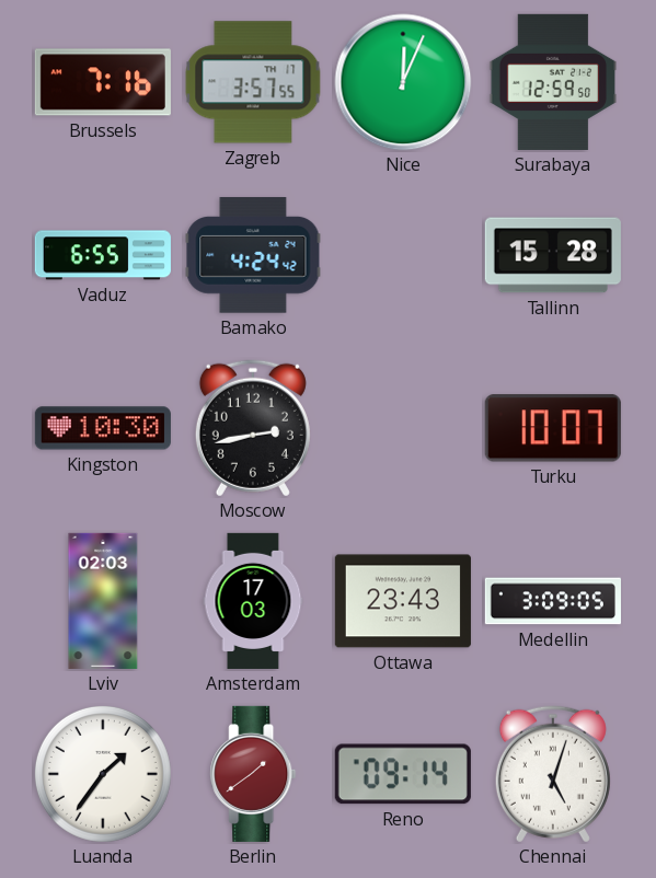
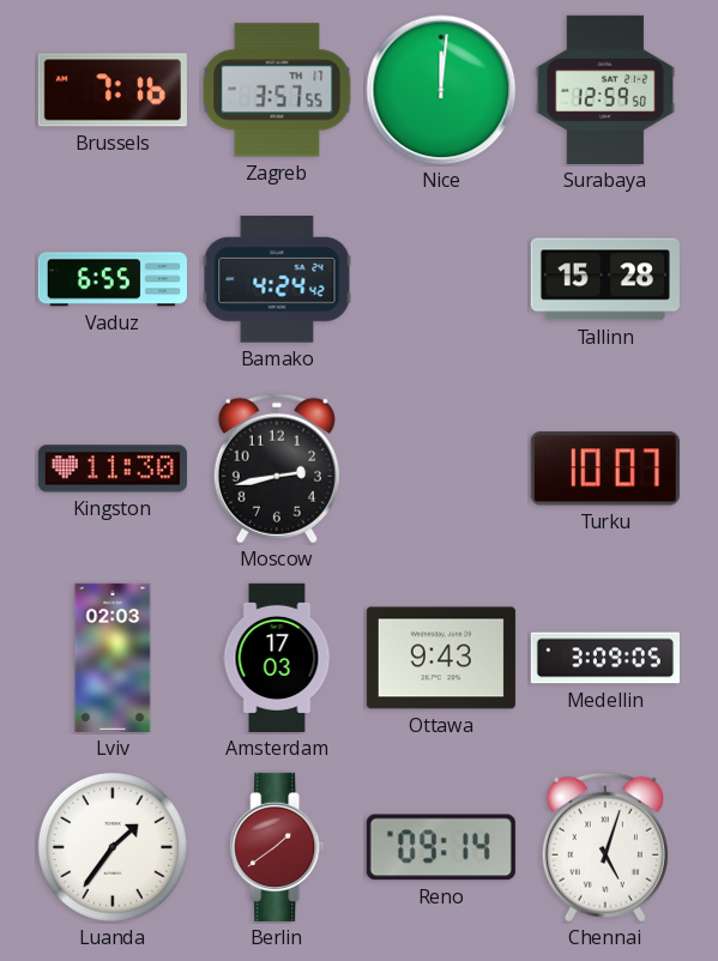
Nice: 12:04 -> 12:01 (441, 90)
Kingston: 10:30 -> 11:30 (113, 469)
Ottawa: 23:43 -> 9:43 (441, 658)
